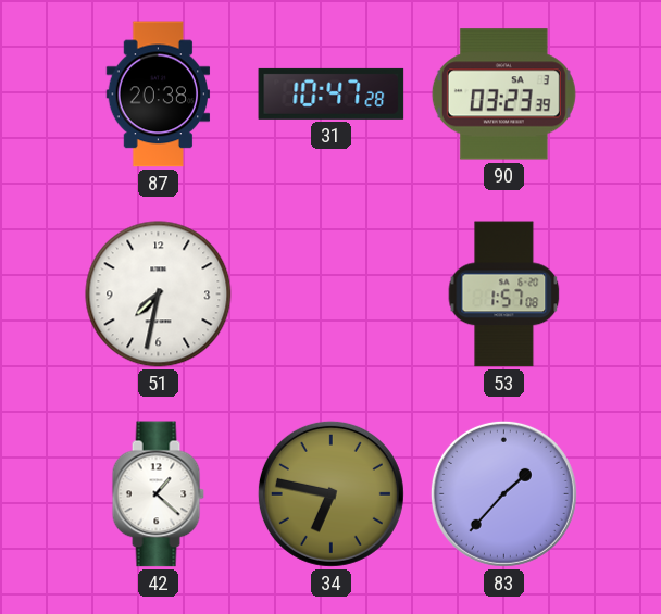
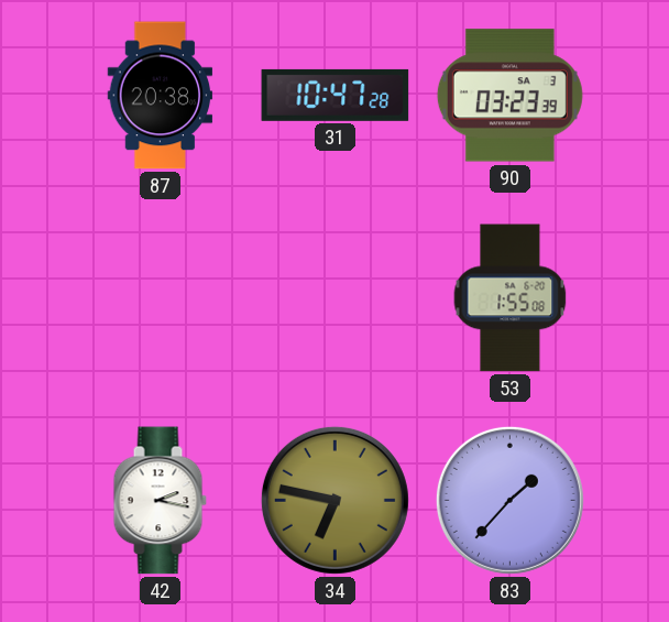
51: 7:32 -> none (159, 295)
53: 1:57 -> 1:55 (511, 298)
42: 1:22 -> 2:17 (160, 501)
